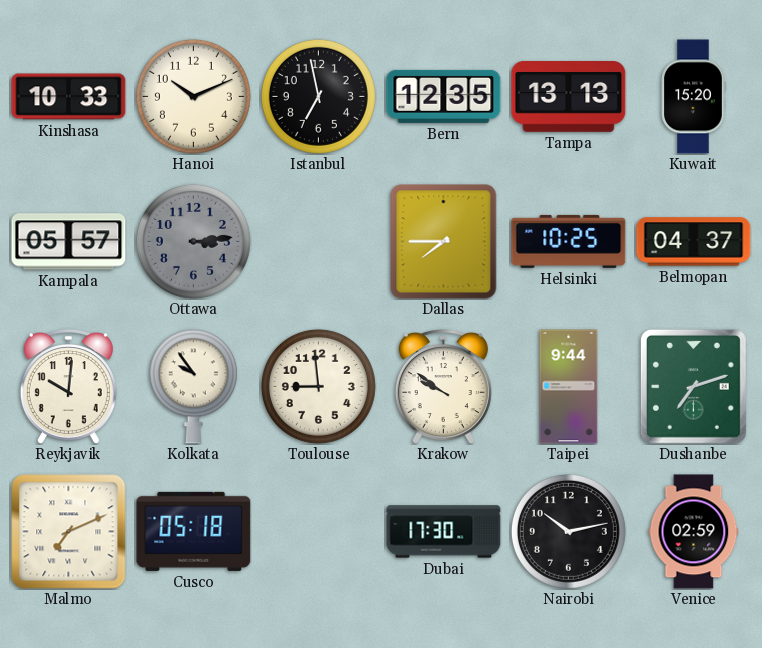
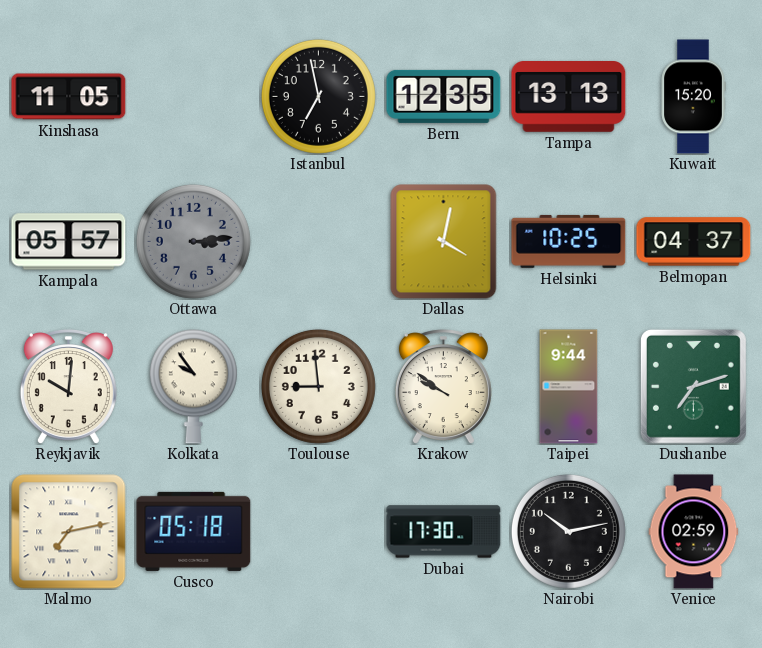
Kinshasa: 10:33 -> 11:05 (69, 97)
Hanoi: 10:11 -> none (193, 96)
Dallas: 7:45 -> 4:02 (444, 242)
Malmo: 7:11 -> 7:13 (69, 532)
